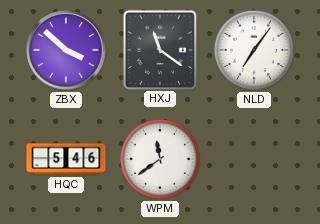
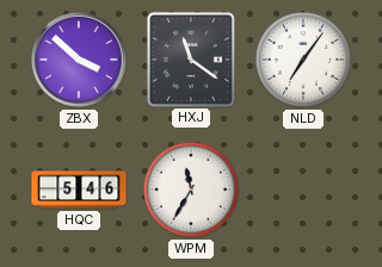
WPM: 11:39 -> 11:35 (191, 190)
